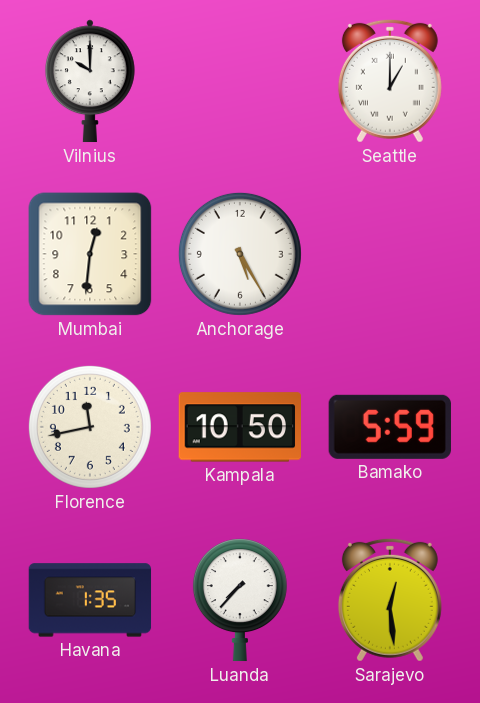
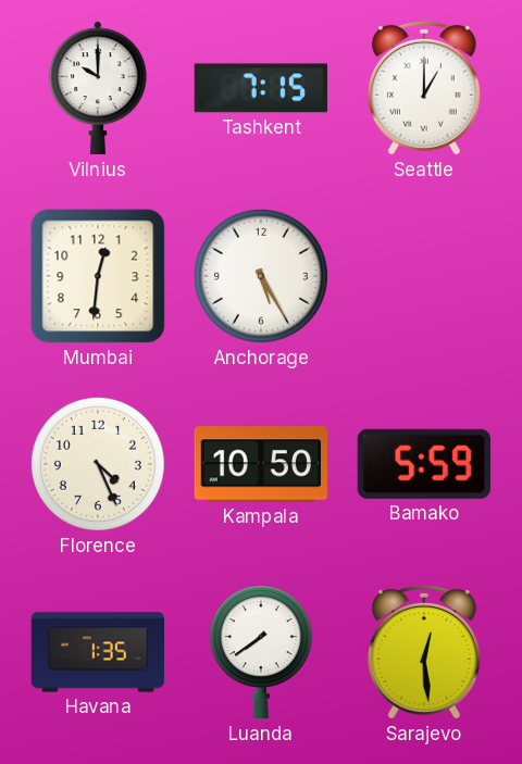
Tashkent: none -> 7:15 (260, 88)
Florence: 11:43 -> 4:26 (98, 464)
Luanda: 7:37 -> 7:39 (261, 652)
